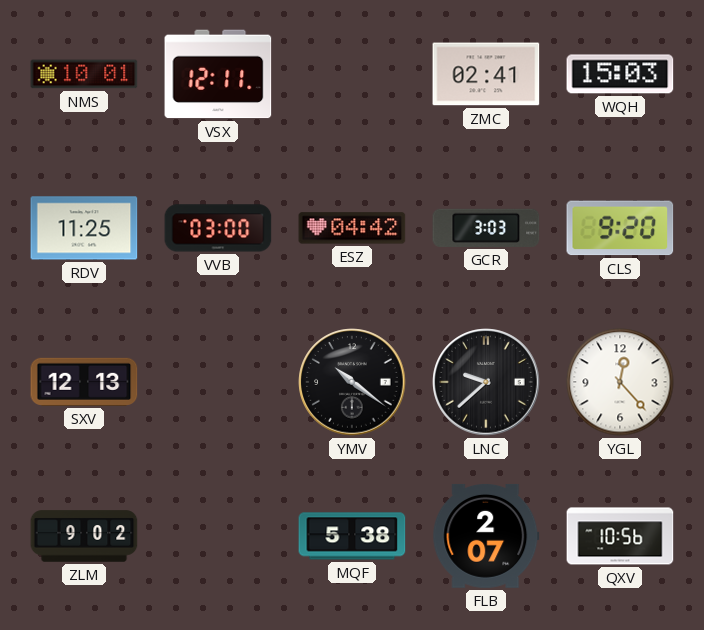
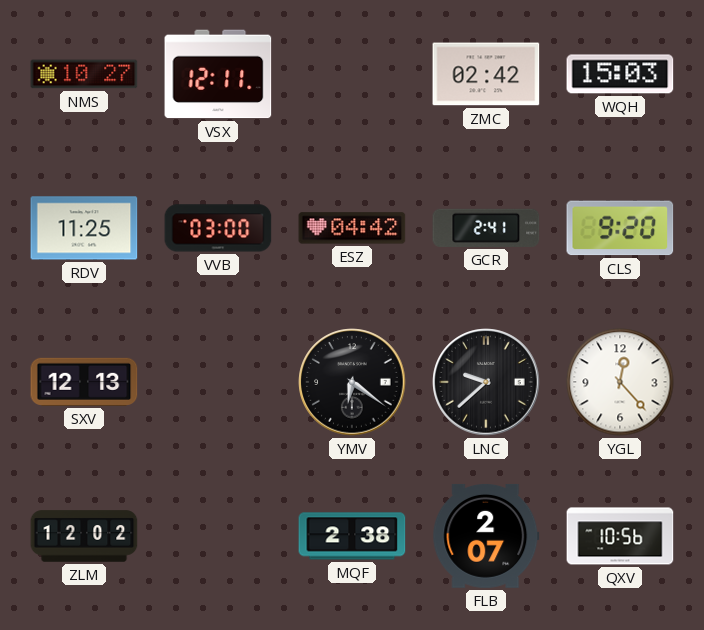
NMS: 10:01 -> 10:27 (84, 74)
ZMC: 02:41 -> 02:42 (486, 74)
GCR: 3:03 -> 2:41 (486, 228)
YMV: 10:21 -> 6:21 (352, 382)
ZLM: 9:02 -> 12:02 (84, 536)
MQF: 5:38 -> 2:38 (352, 536)
